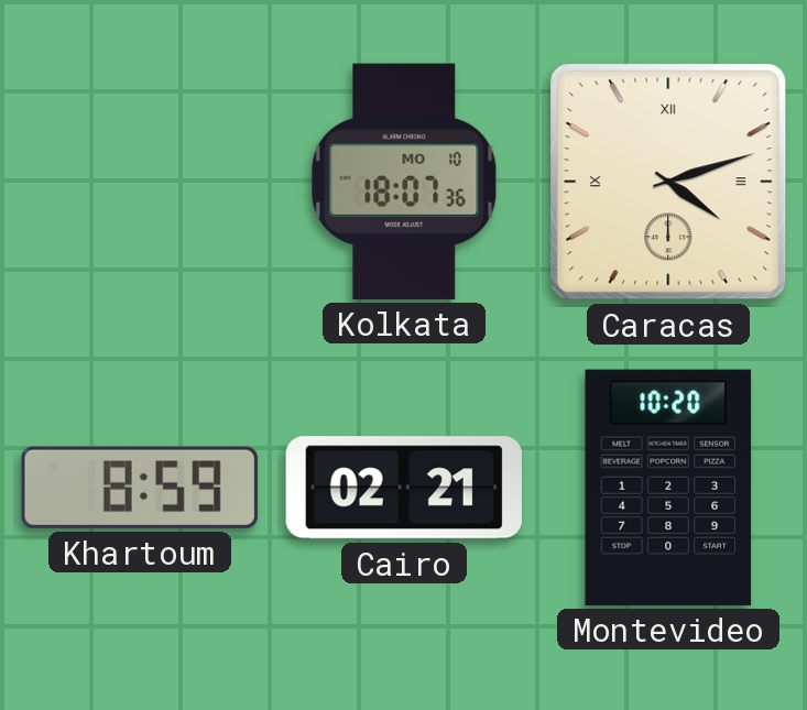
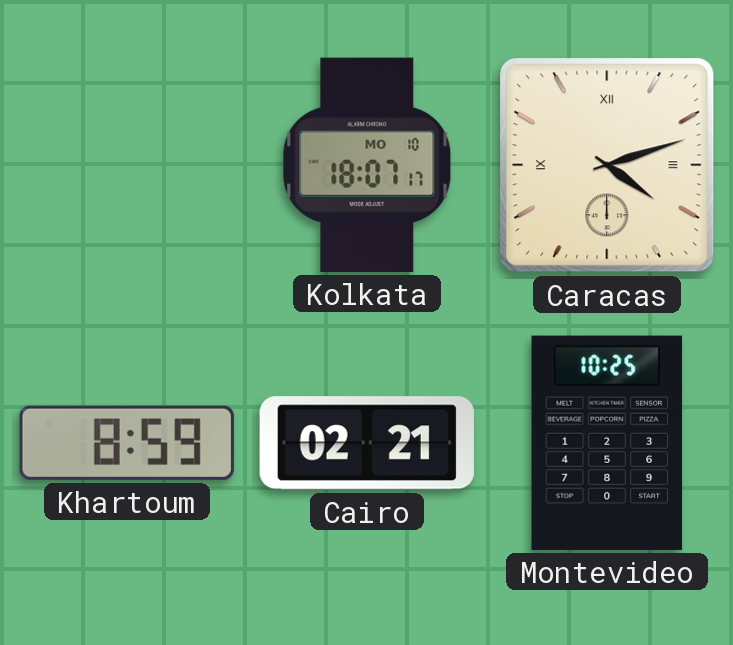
Kolkata: 18:07:36 -> 18:07:17 (367, 165)
Montevideo: 10:20 -> 10:25 (607, 443)
